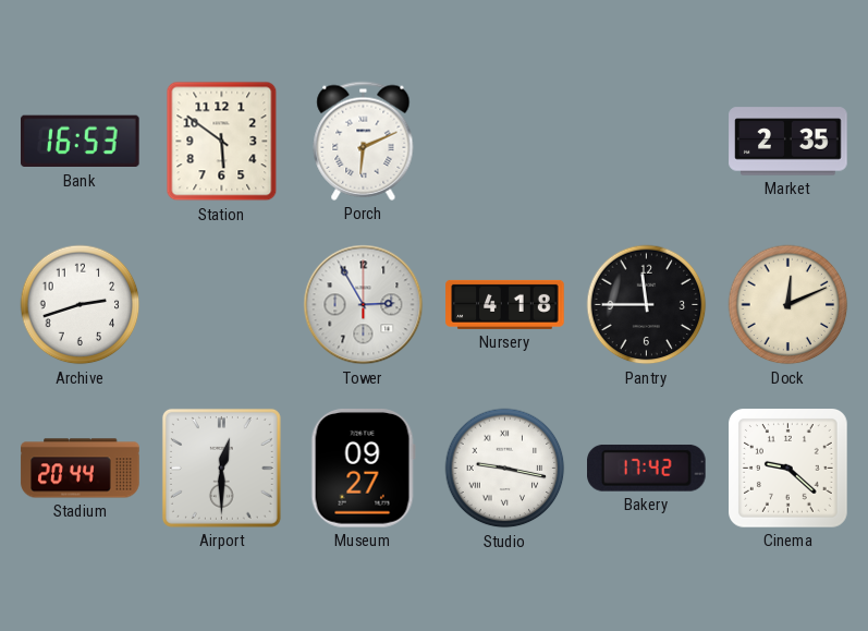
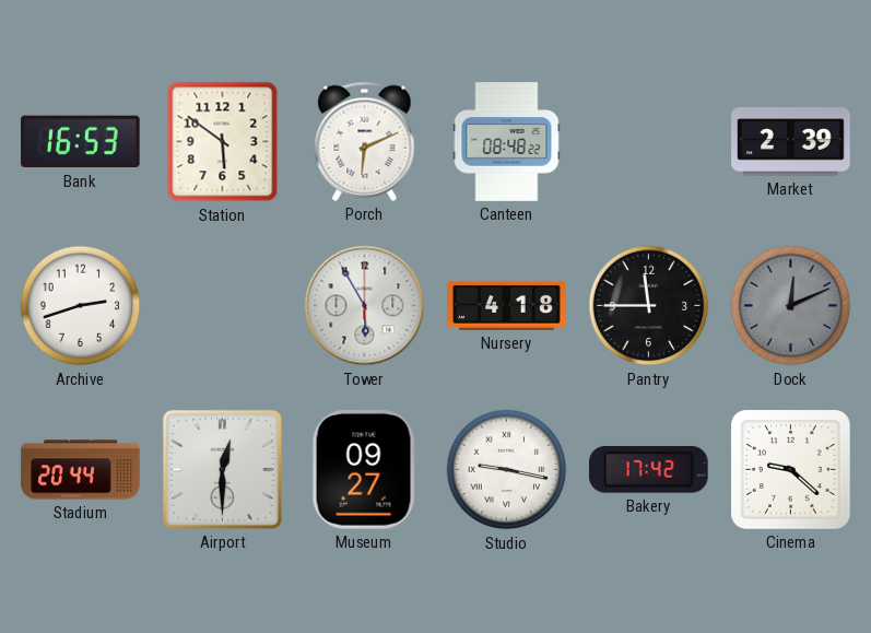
Canteen: none -> 08:48 (507, 142)
Market: 2:35 -> 2:39 (791, 142)
Tower: 2:55 -> 5:55 (365, 306)
Dock dial: cream -> grey (791, 306)
